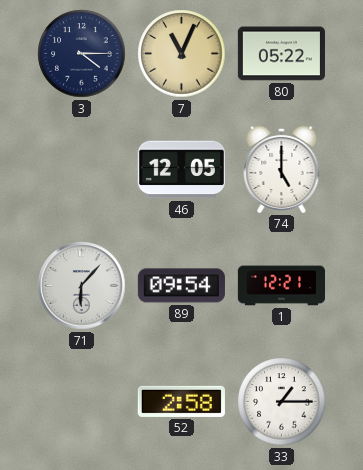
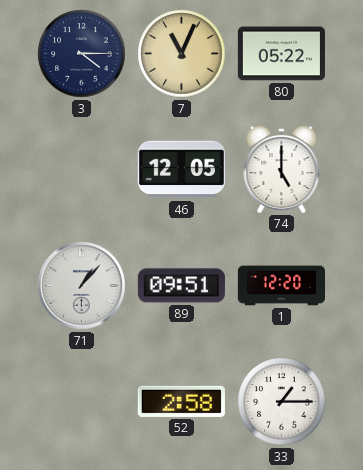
71: 6:07 -> 1:07 (82, 286)
89: 09:54 -> 09:51 (181, 286)
1: 12:21 -> 12:20 (281, 286)
